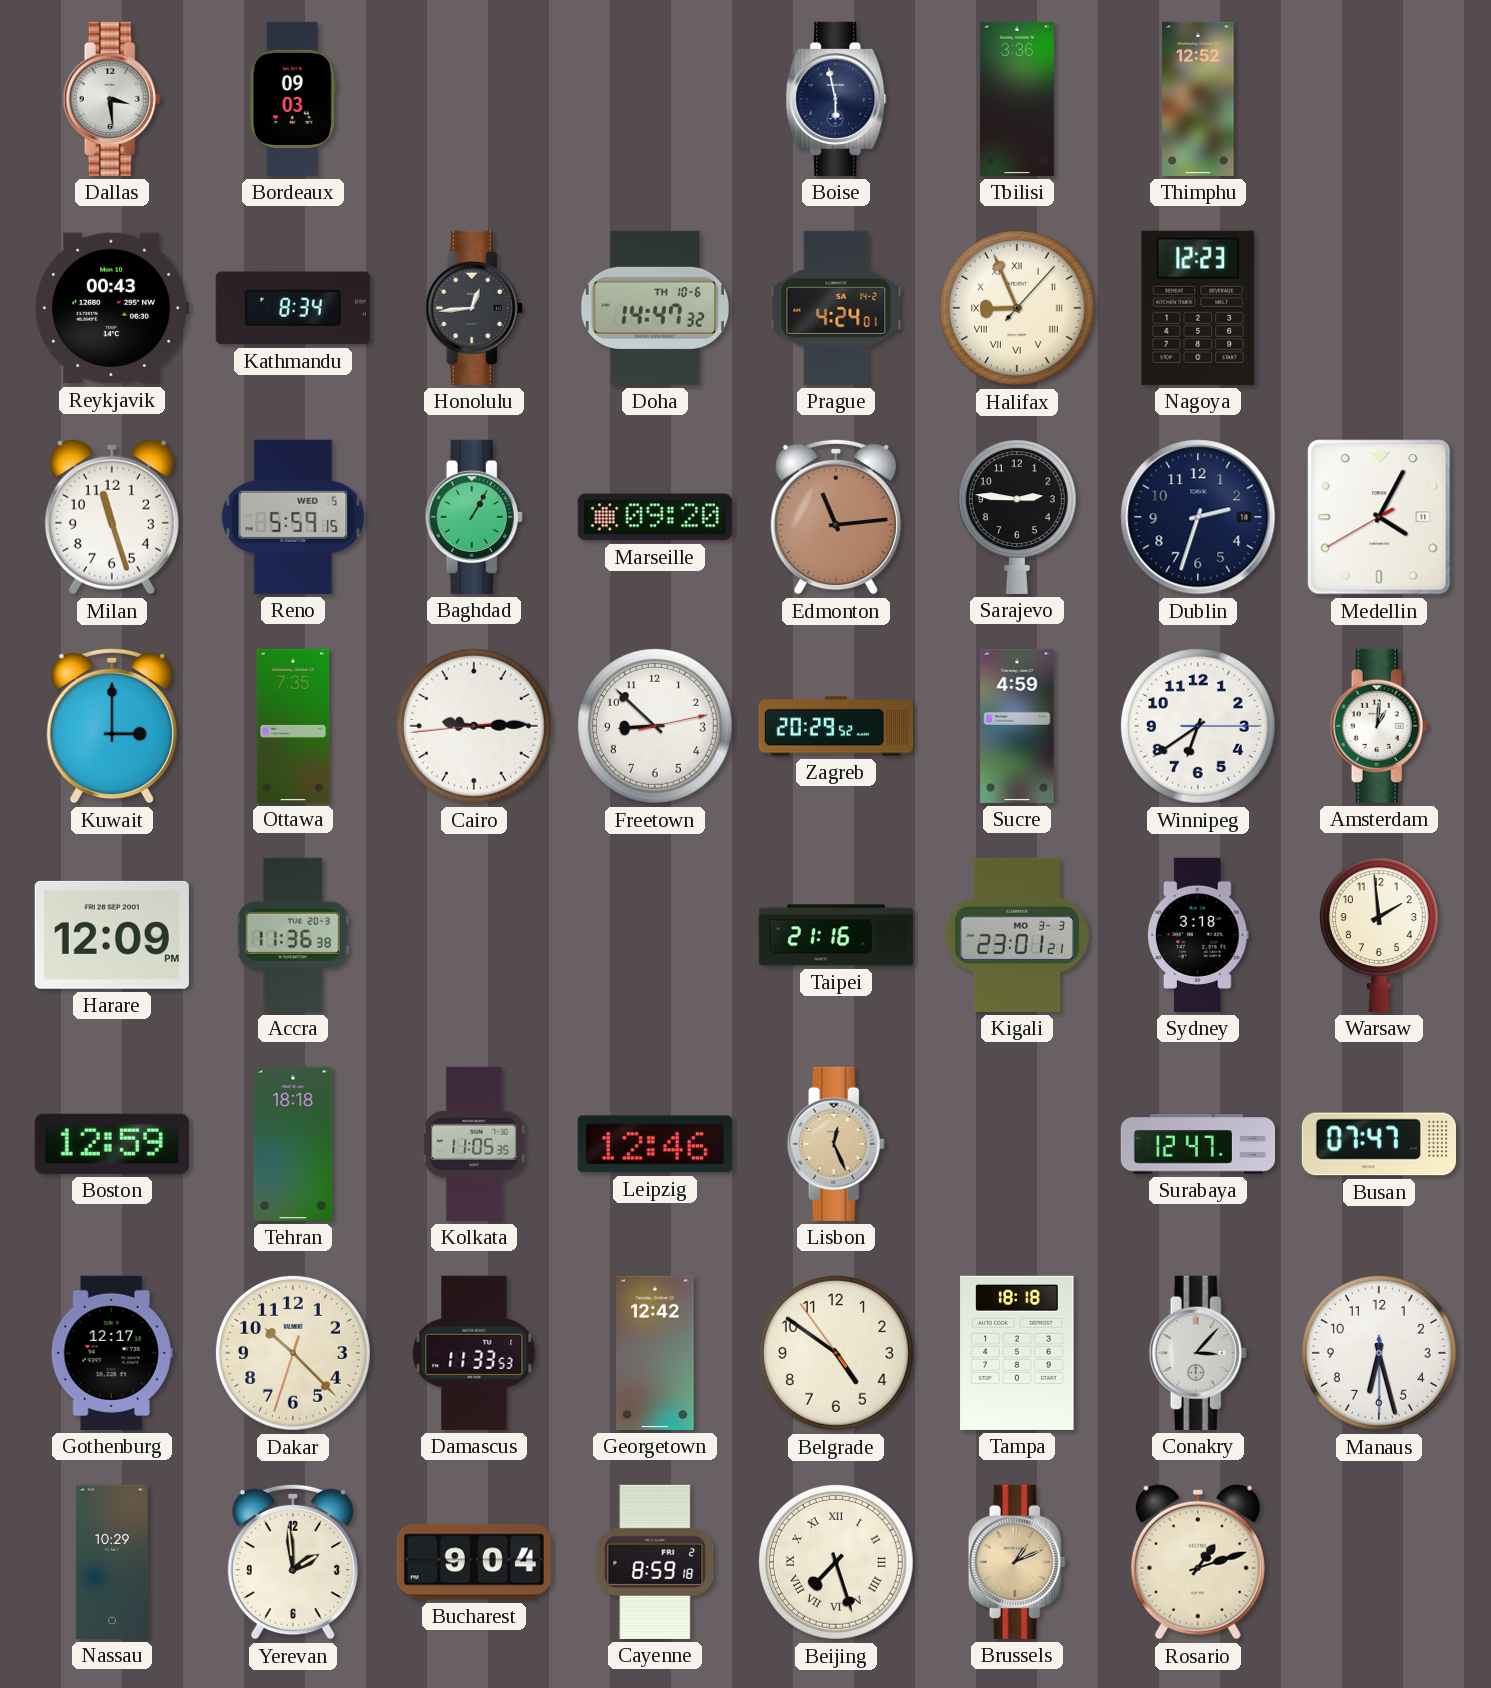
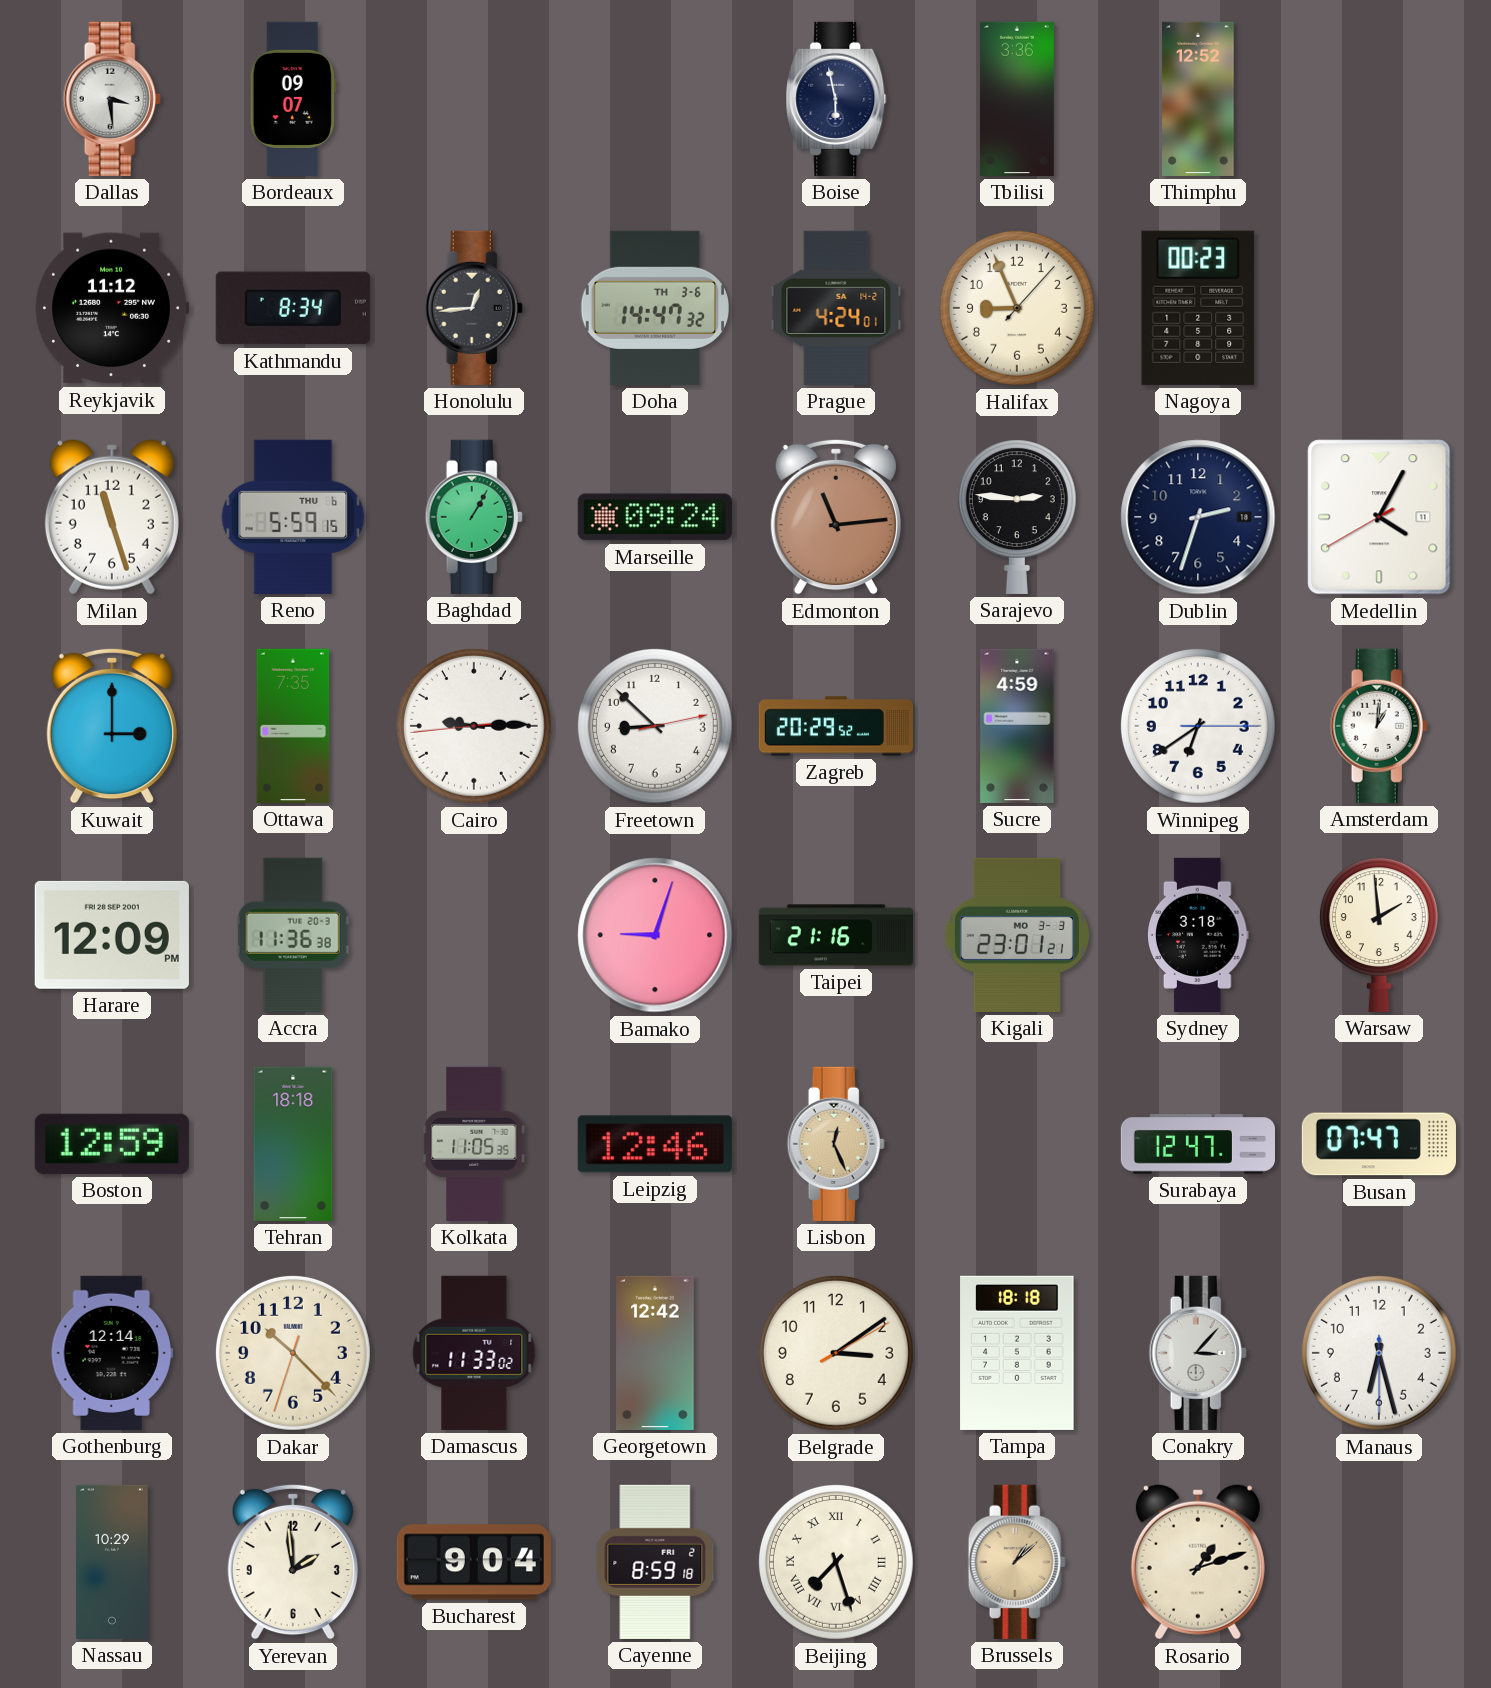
Bordeaux: 09:03 -> 09:07 (293, 99)
Reykjavik: 00:43 -> 11:12 (112, 308)
Doha date: TH 10-6 -> TH 3-6 (655, 308)
Halifax numerals: Roman -> Arabic (1017, 308)
Nagoya: 12:23 -> 00:23 (1198, 308)
Reno date: WED 5 -> THU 6 (293, 517)
Marseille: 09:20 -> 09:24 (655, 517)
Bamako: none -> 9:03 (655, 935)
Gothenburg: 12:17 -> 12:14 (112, 1353)
Damascus: 11:33:53 -> 11:33:02 (474, 1353)
Belgrade: 4:50 -> 3:09 (836, 1353)
Brussels: 1:11 -> 1:08 (1017, 1562)
